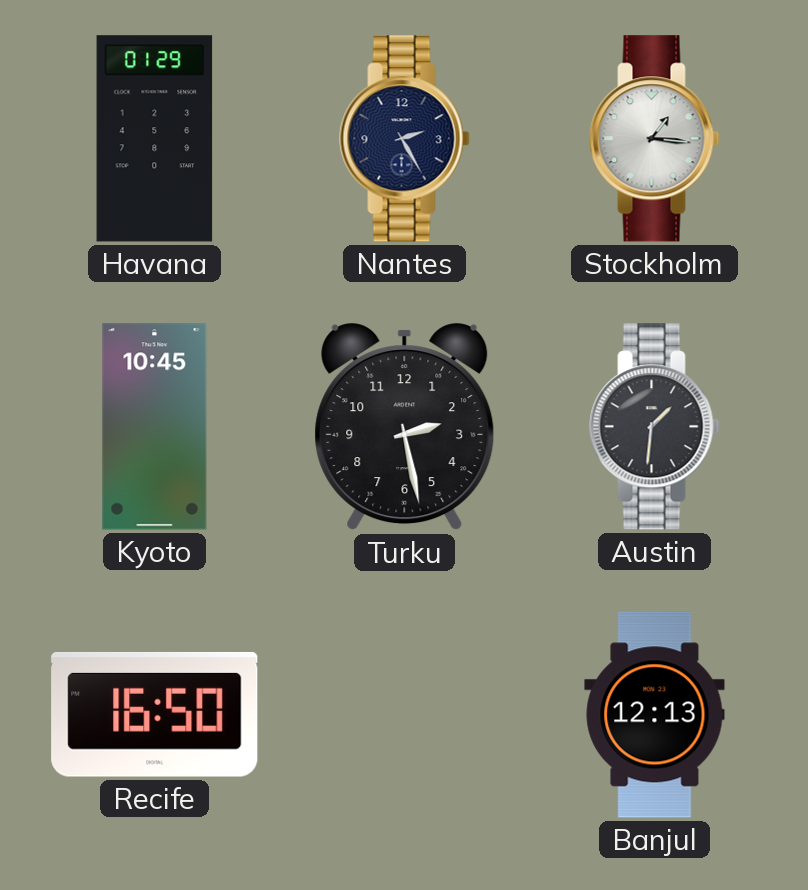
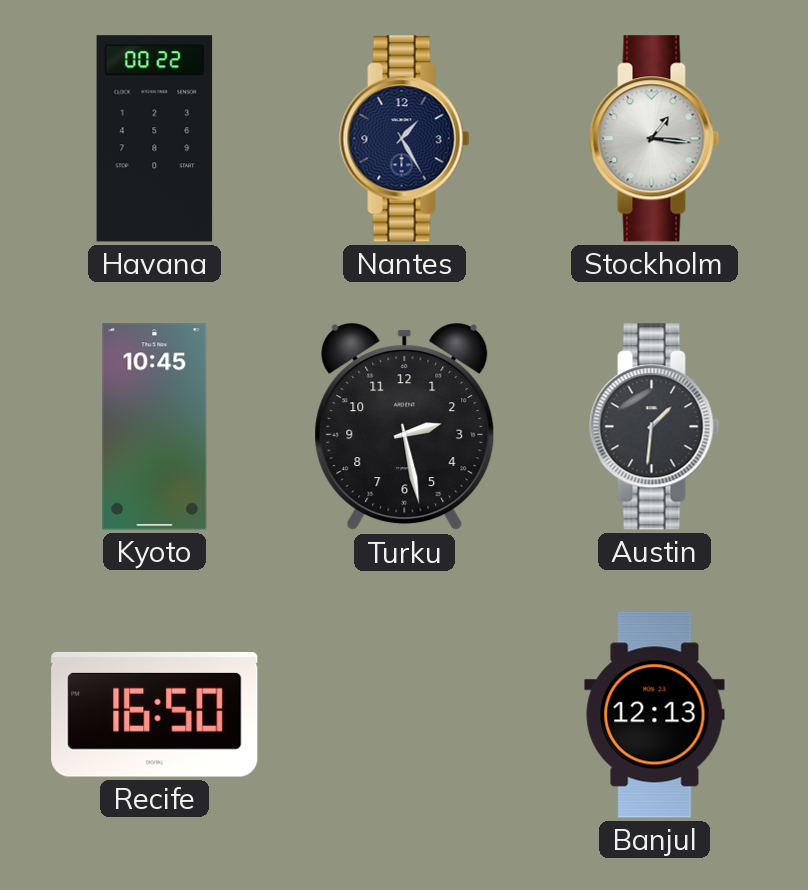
Havana: 01:29 -> 00:22 (155, 139)
Nantes: 2:25 -> 1:25 (405, 139)
